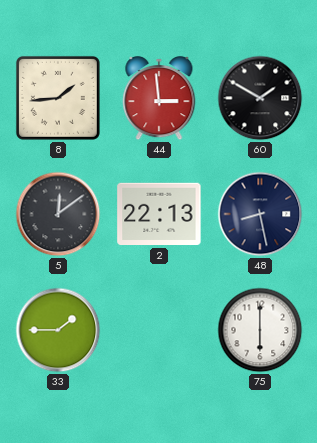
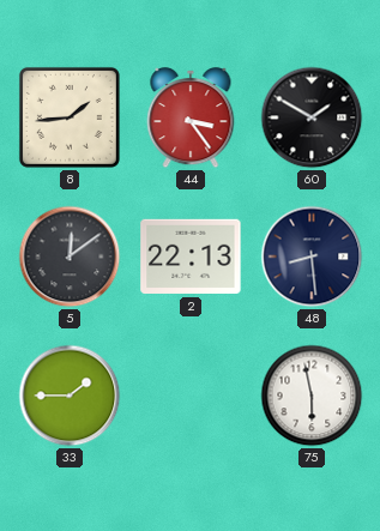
44: 2:59 -> 3:24 (191, 117)
48: 8:28 -> 8:29 (312, 257)
75: 6:00 -> 5:58 (312, 396)
